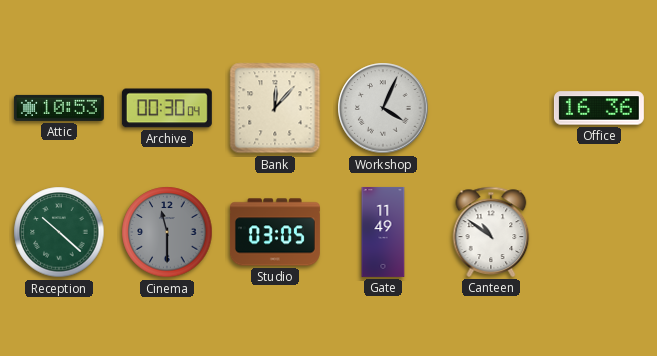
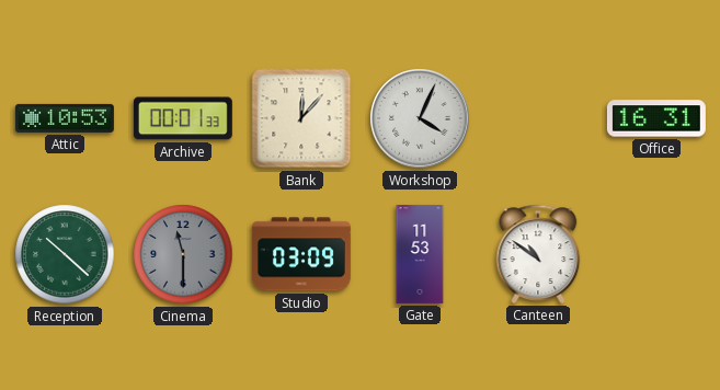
Archive: 00:30 -> 00:01 (183, 118)
Office: 16:36 -> 16:31 (656, 118)
Studio: 03:05 -> 03:09 (301, 254)
Gate: 11:49 -> 11:53 (420, 254)
